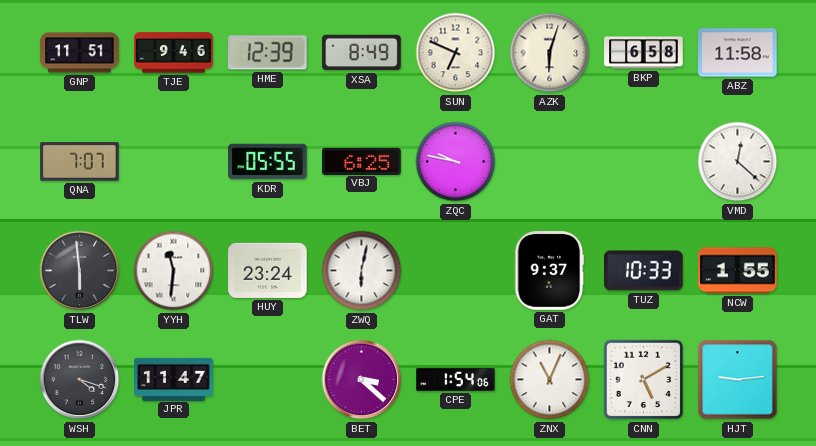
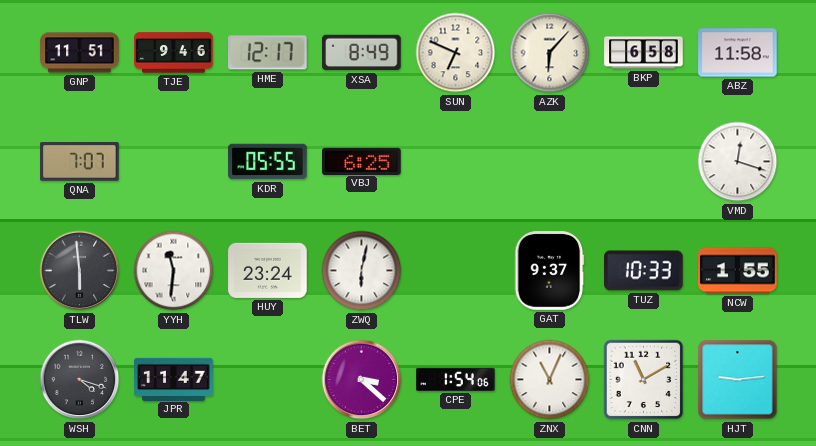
HME: 12:39 -> 12:17 (268, 53)
AZK: 6:03 -> 6:07 (550, 53)
ZQC: 9:47 -> none (456, 162)
VMD: 12:22 -> 12:18 (738, 162)
CNN: 5:10 -> 11:10 (644, 380)
